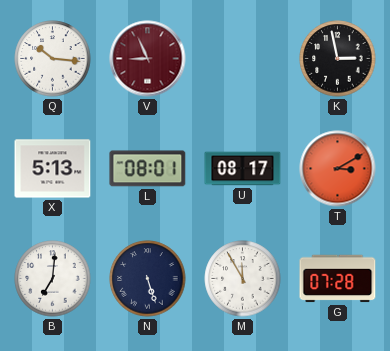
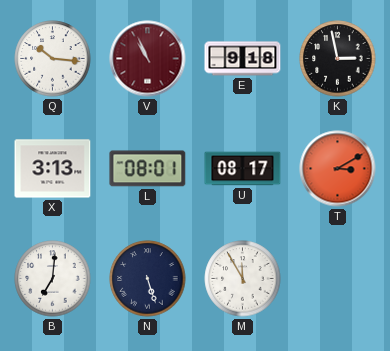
V: 8:56 -> 10:56 (148, 59)
E: none -> 9:18 (243, 59)
X: 5:13 -> 3:13 (53, 169)
G: 07:28 -> none (338, 279)
